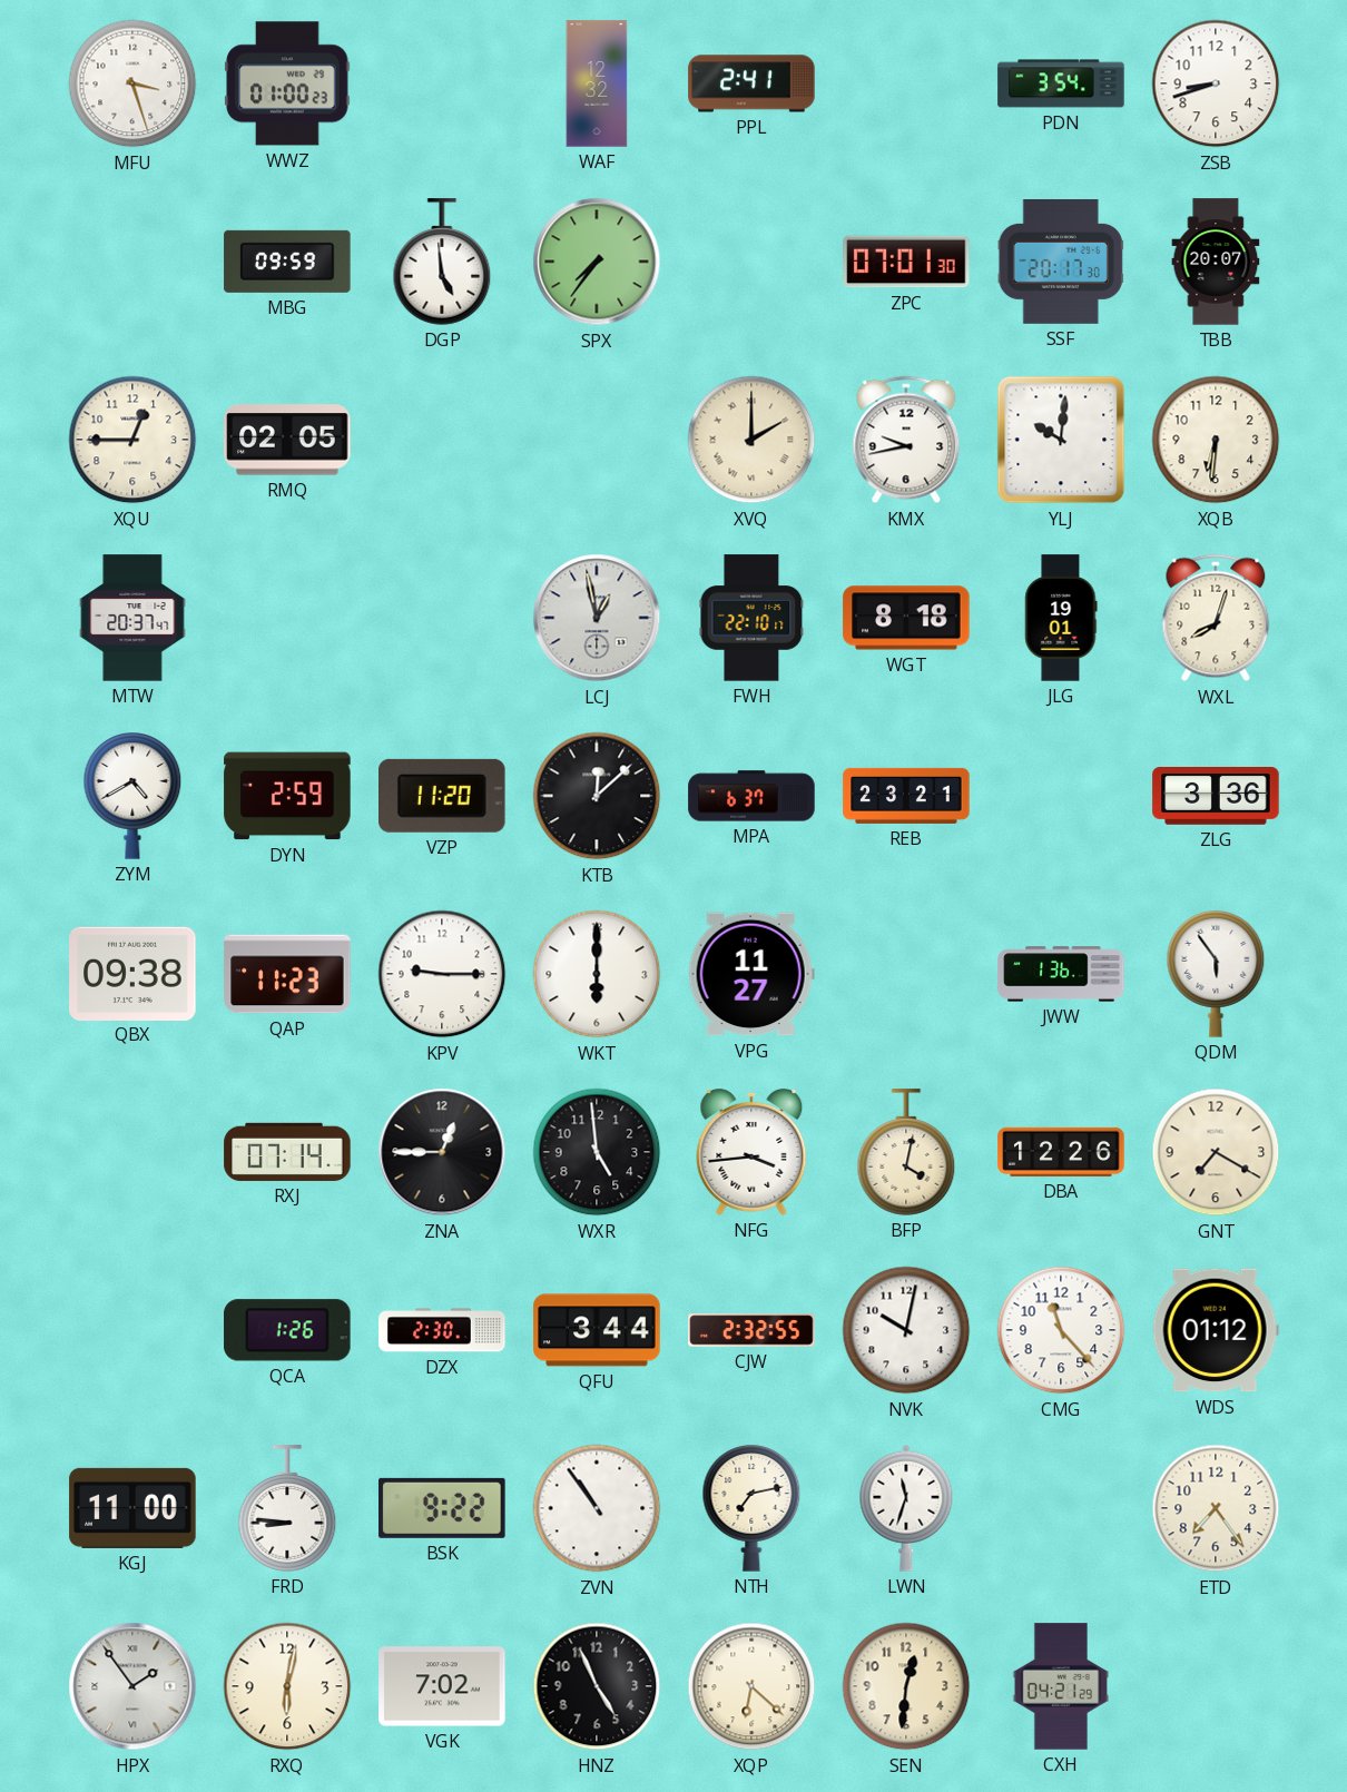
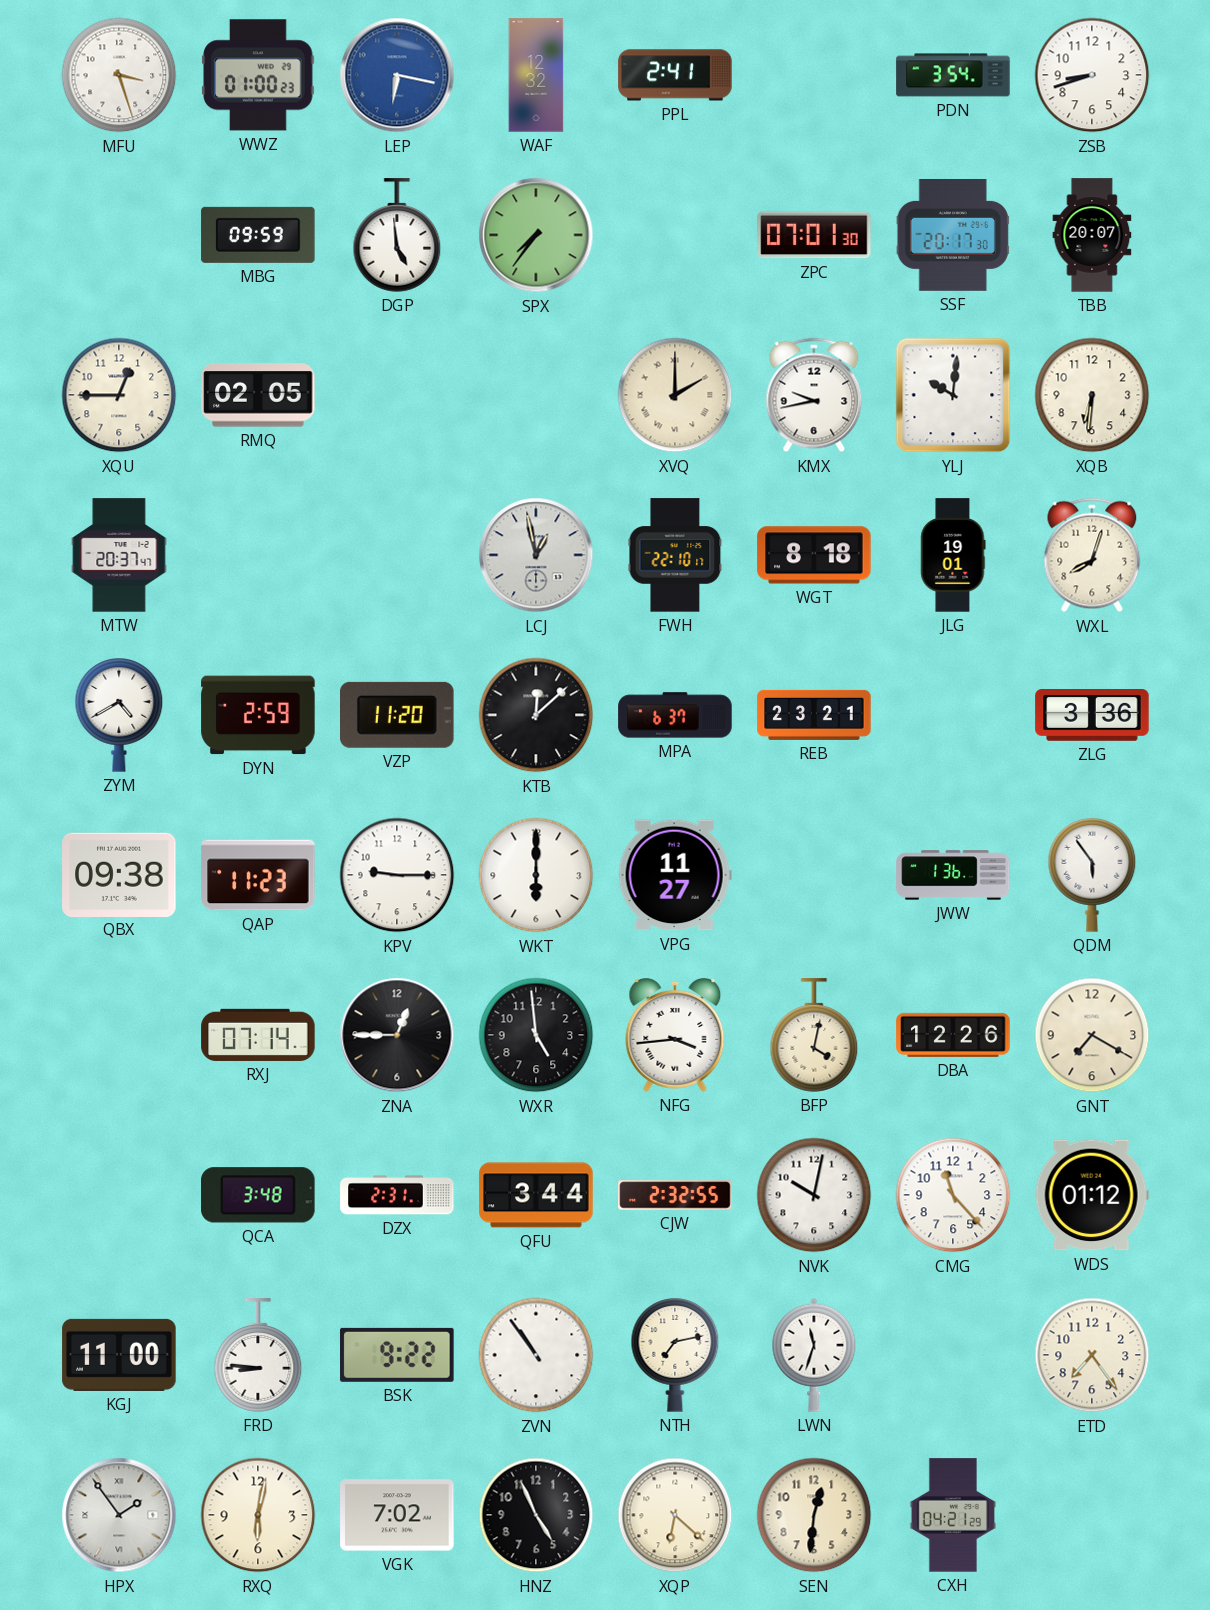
LEP: none -> 6:17 (397, 75)
QCA: 1:26 -> 3:48 (258, 1195)
DZX: 2:30 -> 2:31 (397, 1195)
